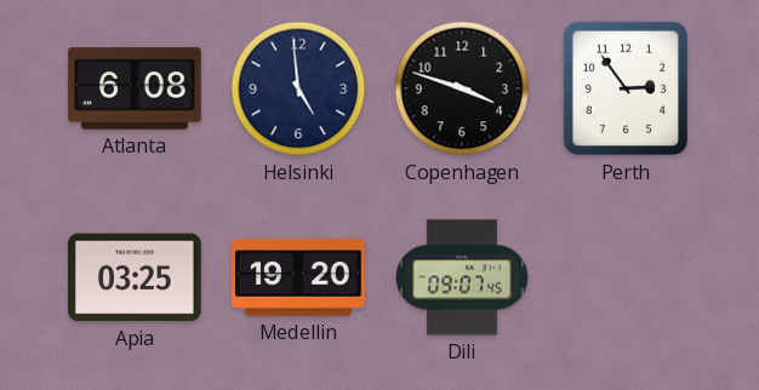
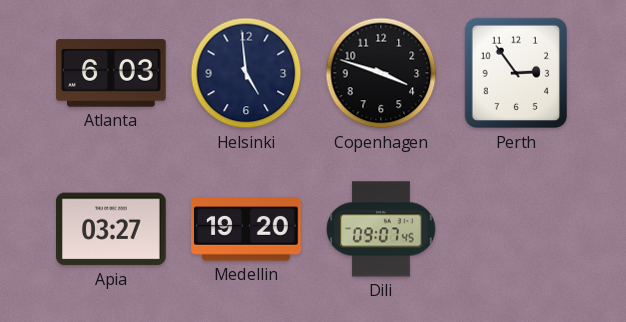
Atlanta: 6:08 -> 6:03 (111, 73)
Apia: 03:25 -> 03:27 (111, 229)
